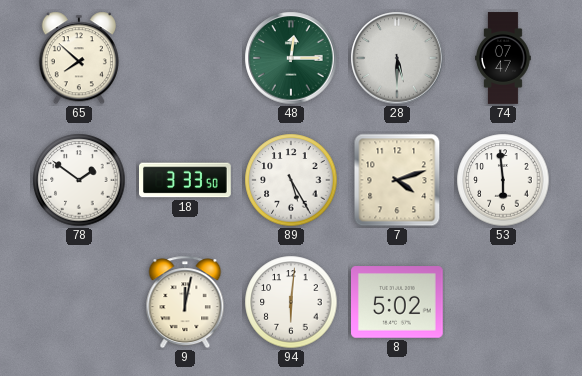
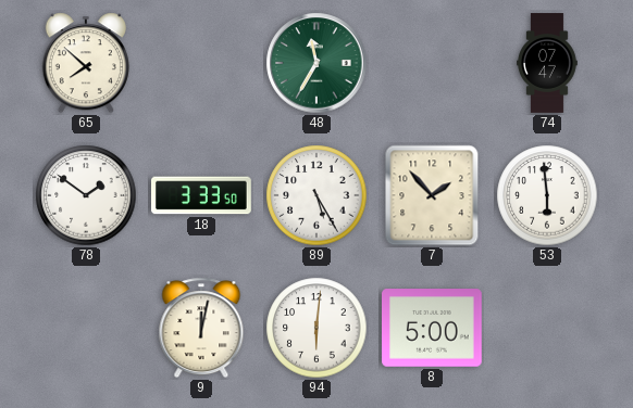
48: 12:15 -> 11:35 (316, 63)
28: 5:30 -> none (397, 58)
7: 4:12 -> 1:53 (432, 195)
8: 5:02 -> 5:00 (433, 328)
